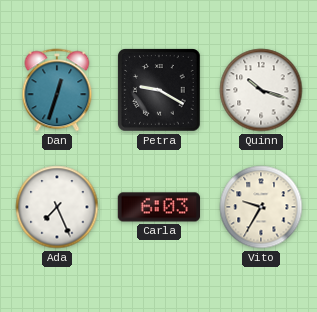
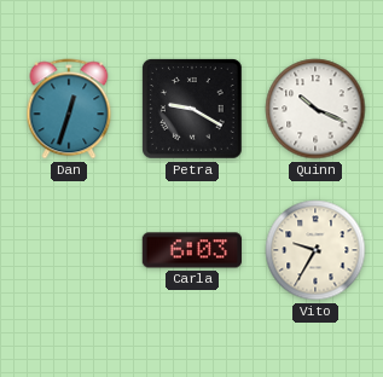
Quinn: 10:18 -> 10:19 (315, 109)
Ada: 7:26 -> none (57, 207)
